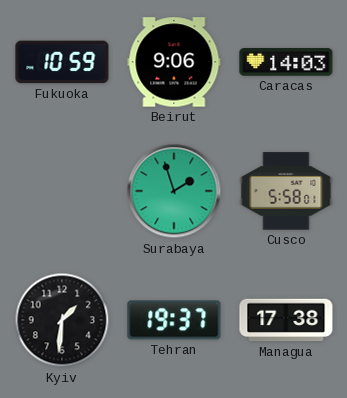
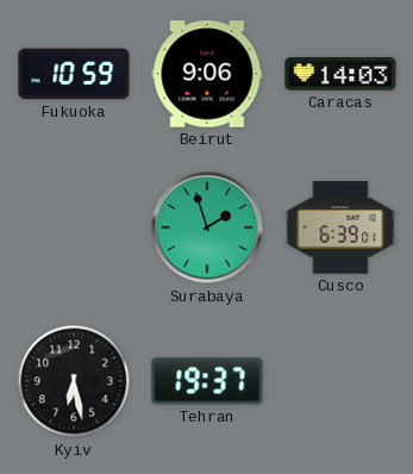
Cusco: 5:58 -> 6:39 (340, 227)
Kyiv: 1:31 -> 6:28 (74, 381)
Managua: 17:38 -> none (286, 320)
